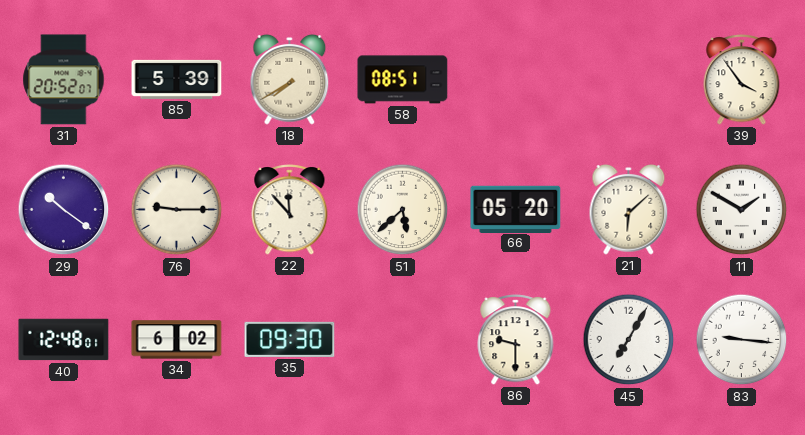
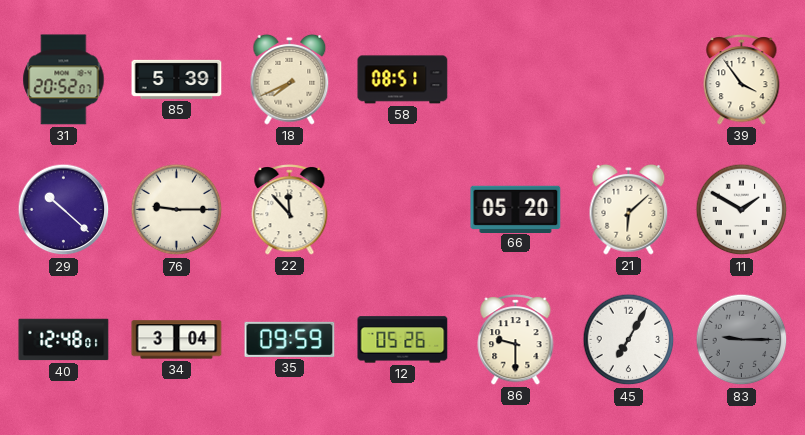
18: 7:40 -> 7:41 (290, 79)
29: 10:21 -> 10:22 (64, 210)
51: 5:38 -> none (403, 210)
34: 6:02 -> 3:04 (177, 340)
35: 09:30 -> 09:59 (290, 339)
12: none -> 05:26 (403, 340)
83: 9:16 -> 9:15 (742, 340)
83 dial: white -> grey (742, 340)
